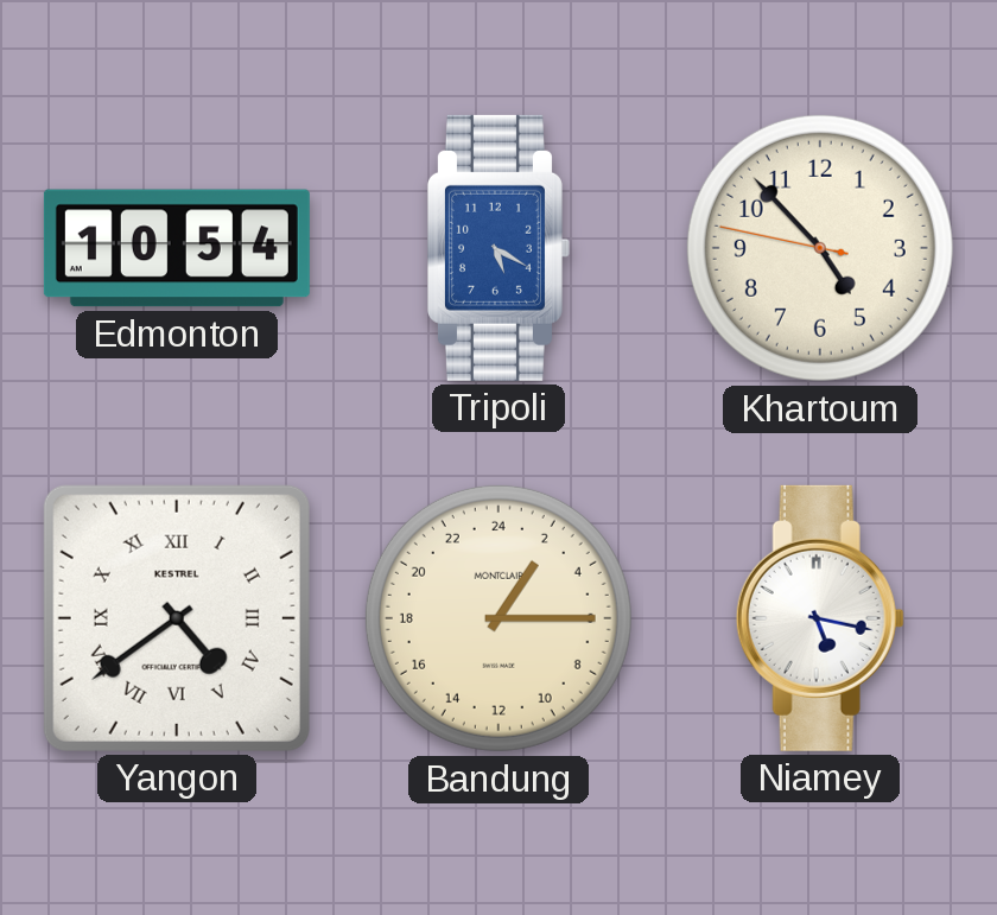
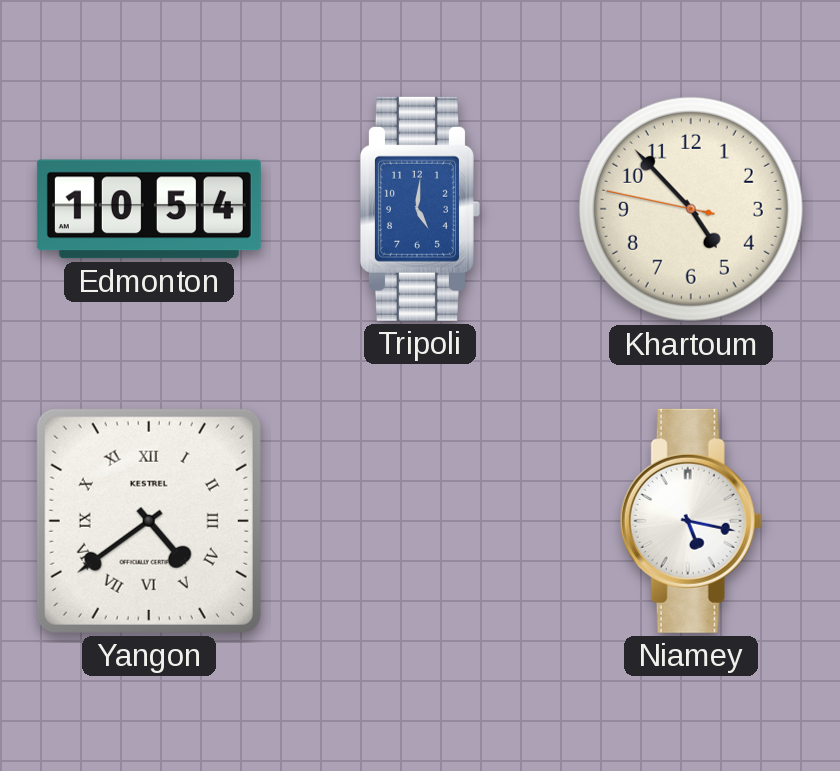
Tripoli: 5:20 -> 5:01 (420, 209)
Bandung: 2:15 -> none (498, 618)
